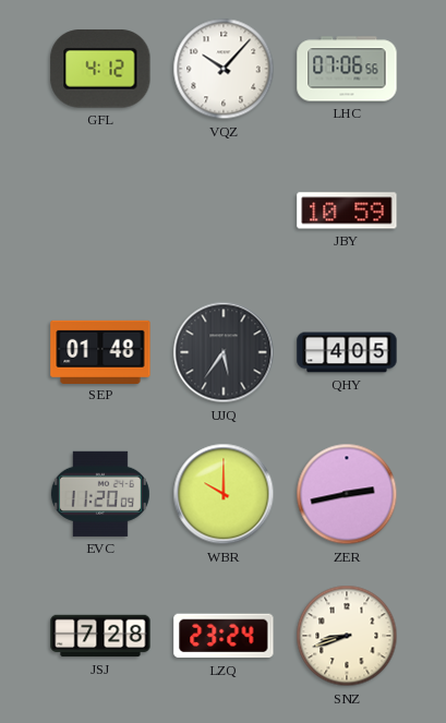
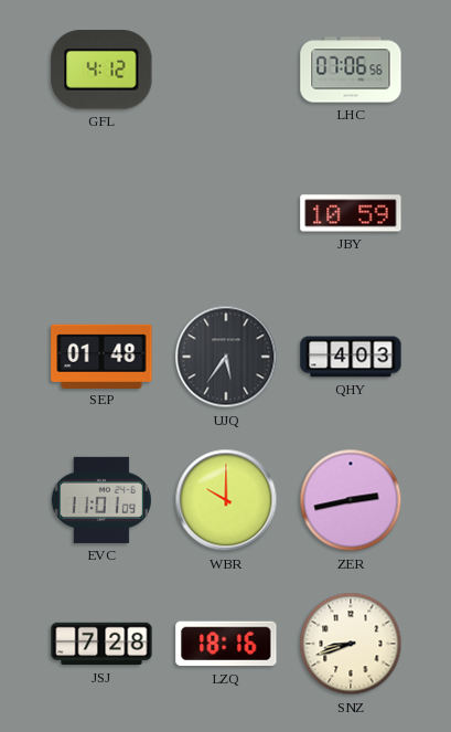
VQZ: 10:07 -> none (224, 69)
QHY: 4:05 -> 4:03 (351, 357)
EVC: 11:20 -> 11:01 (101, 500)
LZQ: 23:24 -> 18:16 (226, 644)
